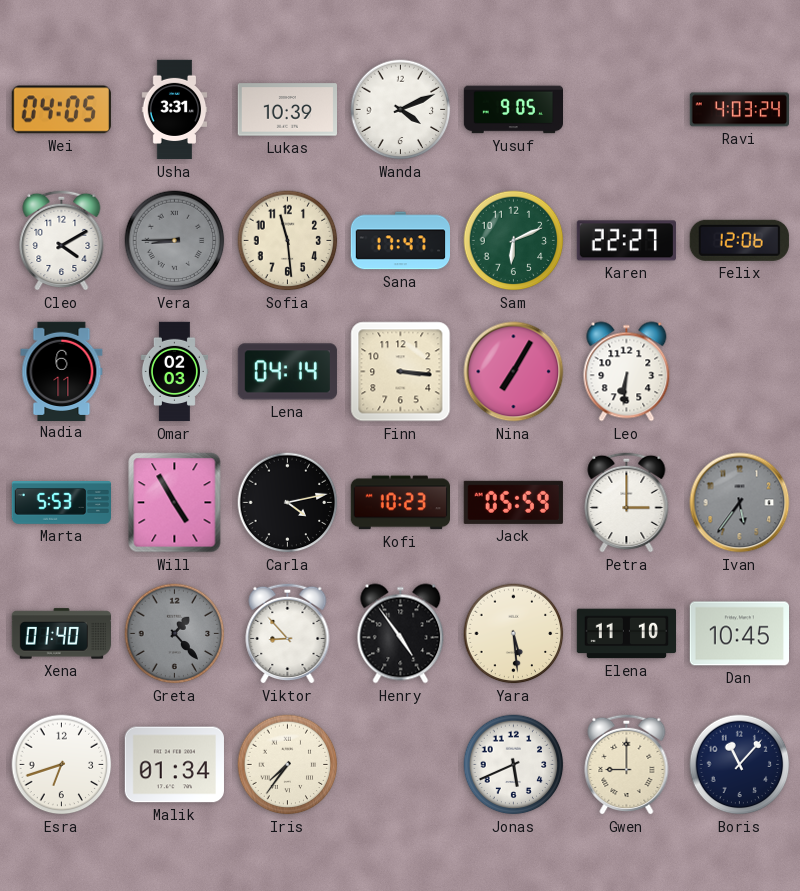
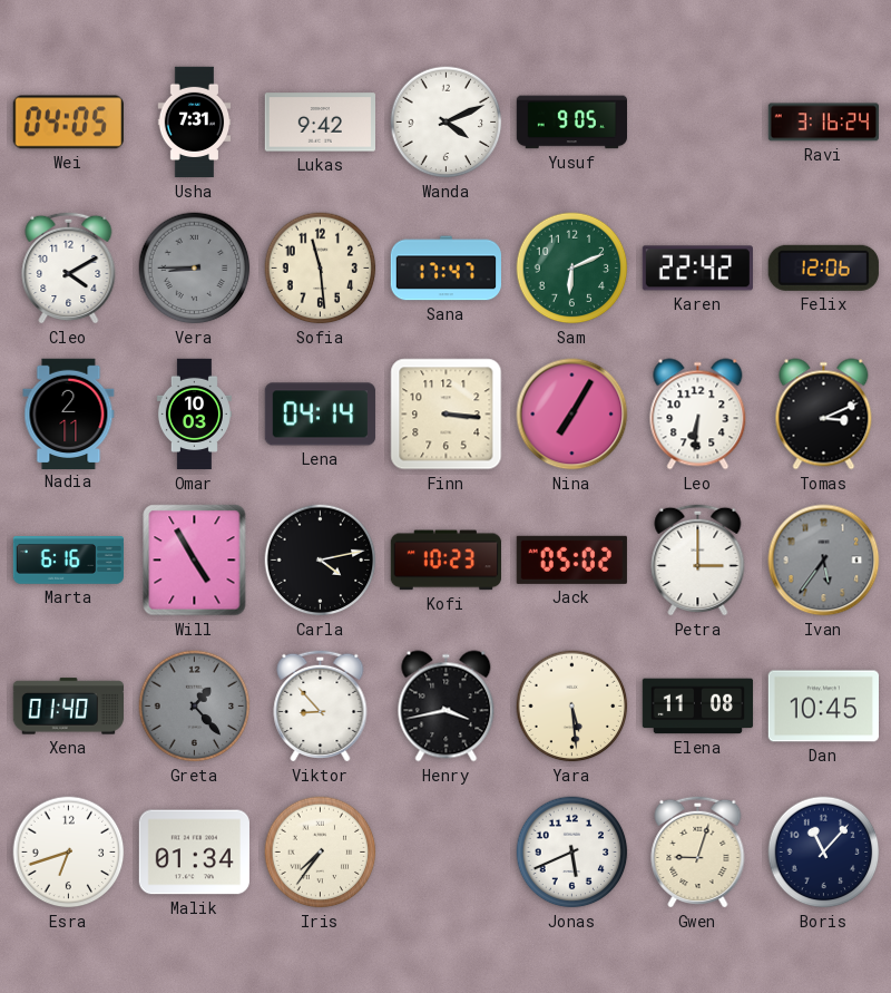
Usha: 3:31 -> 7:31 (195, 123)
Lukas: 10:39 -> 9:42 (320, 123)
Ravi: 4:03 -> 3:16 (823, 123)
Karen: 22:27 -> 22:42 (697, 269)
Nadia: 6:11 -> 2:11 (69, 413)
Omar: 02:03 -> 10:03 (194, 415)
Tomas: none -> 3:11 (824, 415)
Marta: 5:53 -> 6:16 (68, 561)
Jack: 05:59 -> 05:02 (571, 559)
Henry: 4:54 -> 3:43 (447, 707)
Elena: 11:10 -> 11:08 (698, 707)
Gwen: 9:00 -> 9:03 (698, 851)
